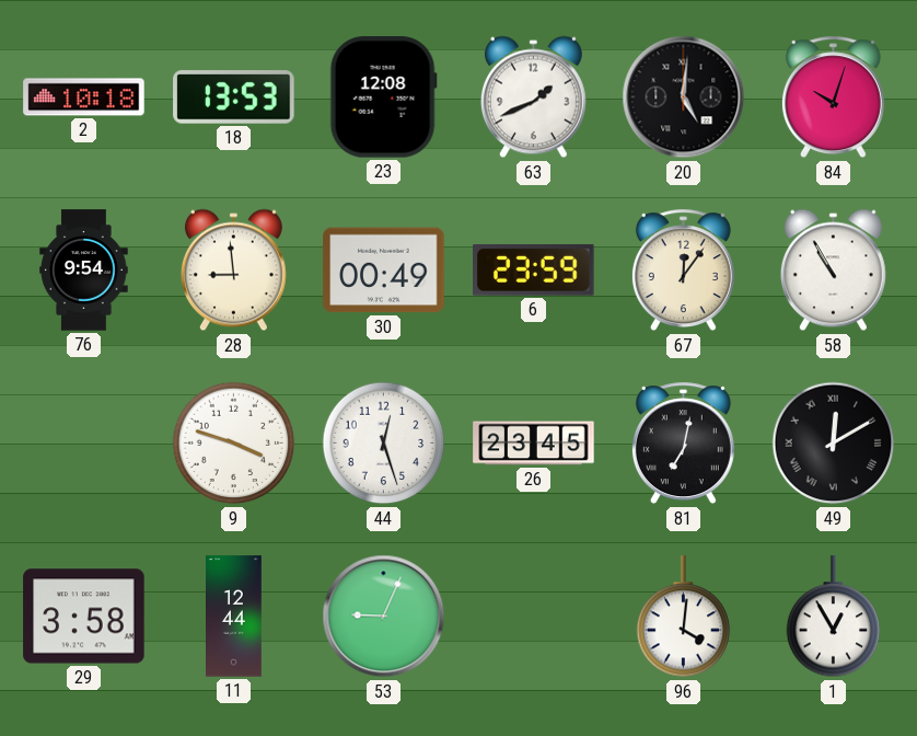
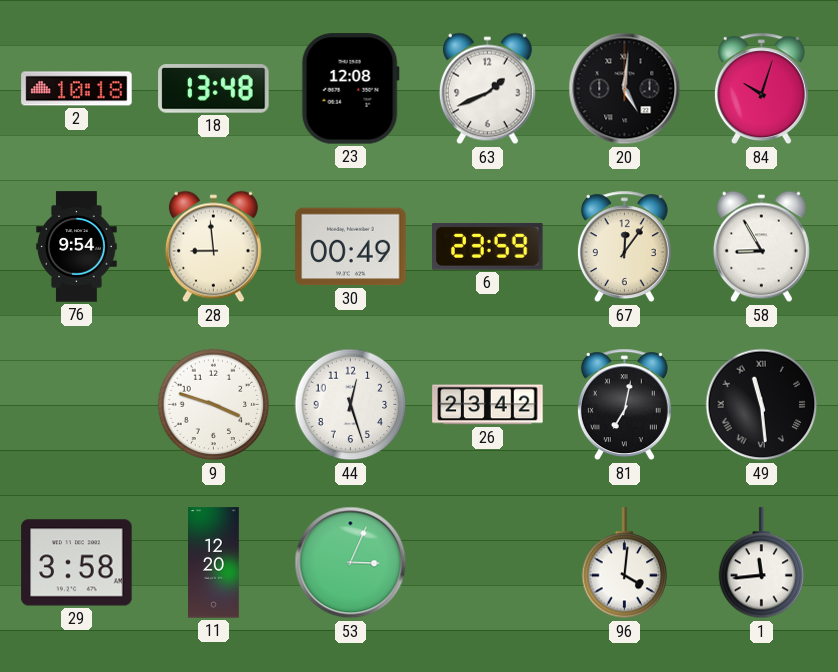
18: 13:53 -> 13:48 (214, 89)
58: 10:55 -> 8:55 (761, 247)
26: 23:45 -> 23:42 (488, 405)
49: 12:10 -> 11:29 (762, 405)
11: 12:44 -> 12:20 (214, 563)
53: 9:04 -> 3:04 (351, 563)
1: 12:55 -> 11:44 (762, 563)
